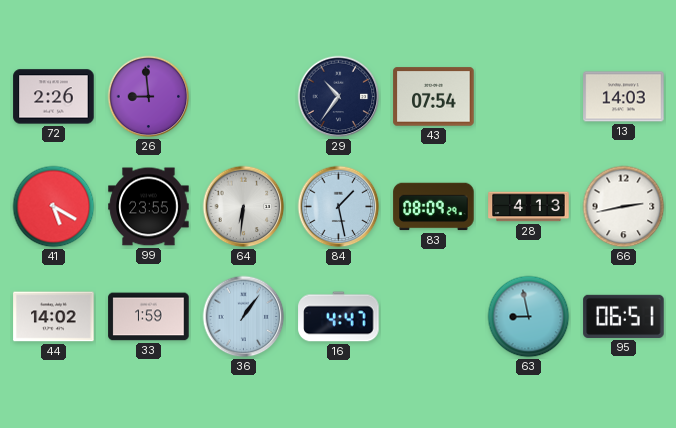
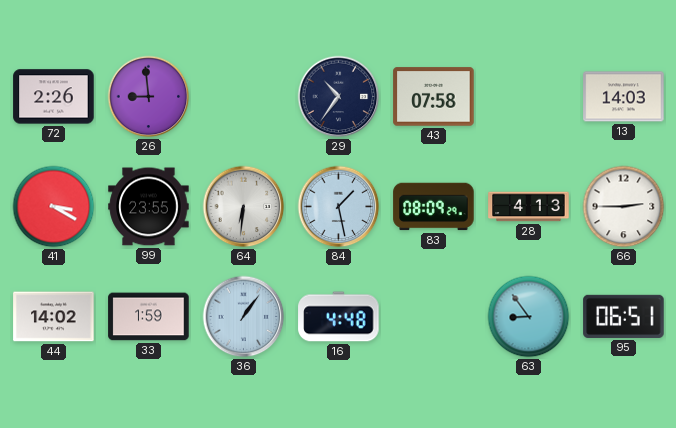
43: 07:54 -> 07:58 (434, 97)
41: 5:20 -> 3:20 (54, 207)
66: 2:43 -> 2:45 (624, 207)
16: 4:47 -> 4:48 (339, 317)
63: 8:58 -> 8:54 (529, 317)
